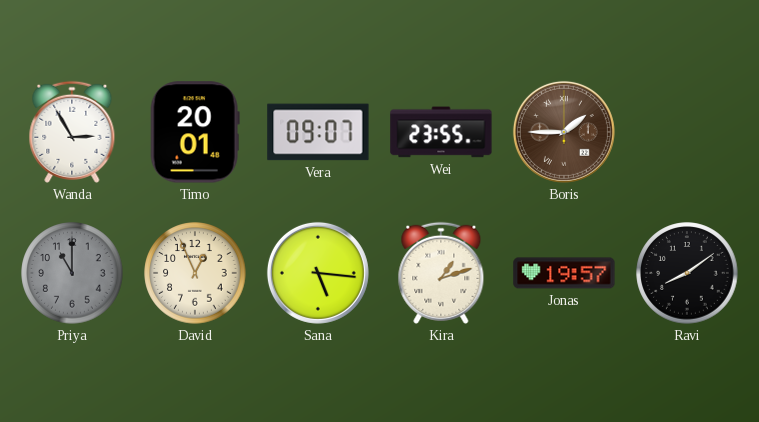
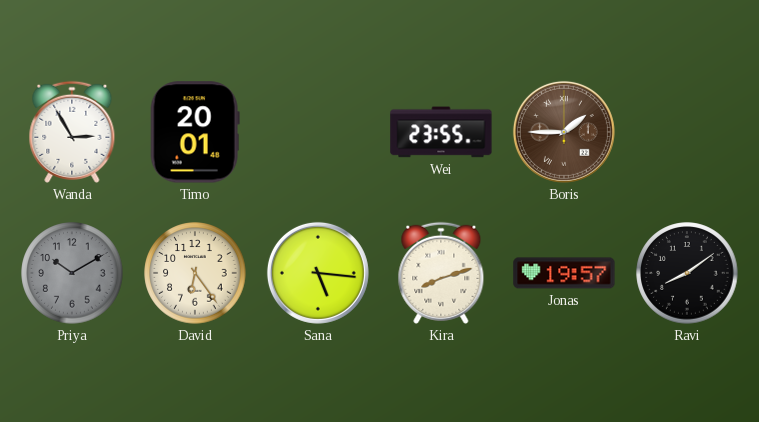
Vera: 09:07 -> none (318, 132)
Priya: 11:00 -> 10:10 (72, 273)
David: 12:56 -> 6:24 (195, 273)
Kira: 1:12 -> 8:12 (441, 273)
